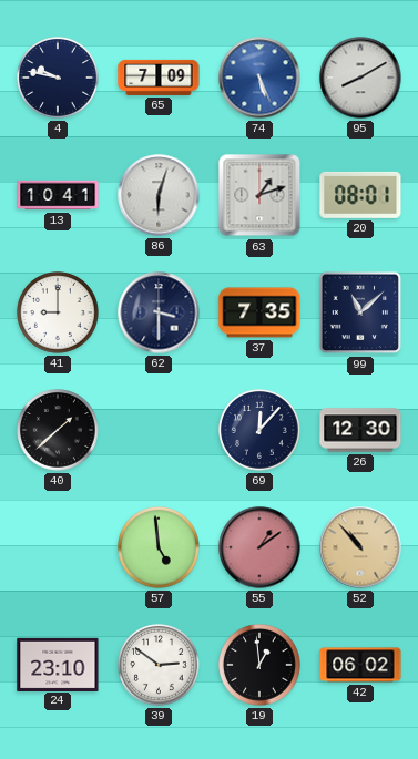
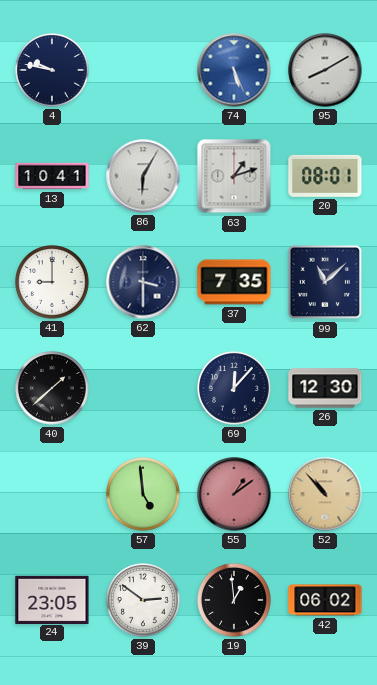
65: 7:09 -> none (159, 78)
86: 6:03 -> 6:05 (143, 176)
24: 23:10 -> 23:05 (52, 599)
